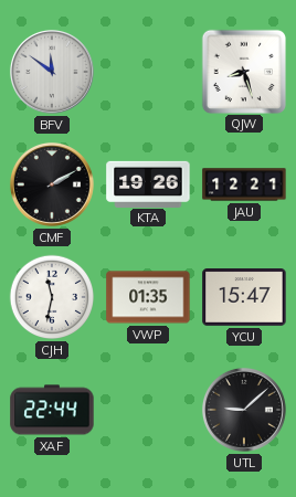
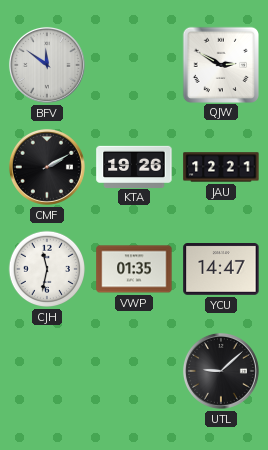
QJW: 8:27 -> 2:50 (220, 64)
YCU: 15:47 -> 14:47 (221, 270)
XAF: 22:44 -> none (52, 410)
